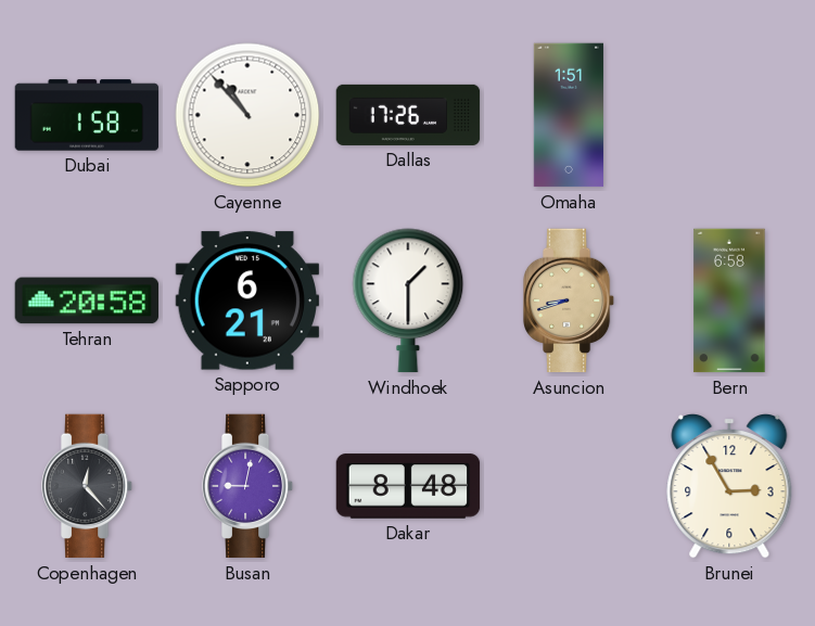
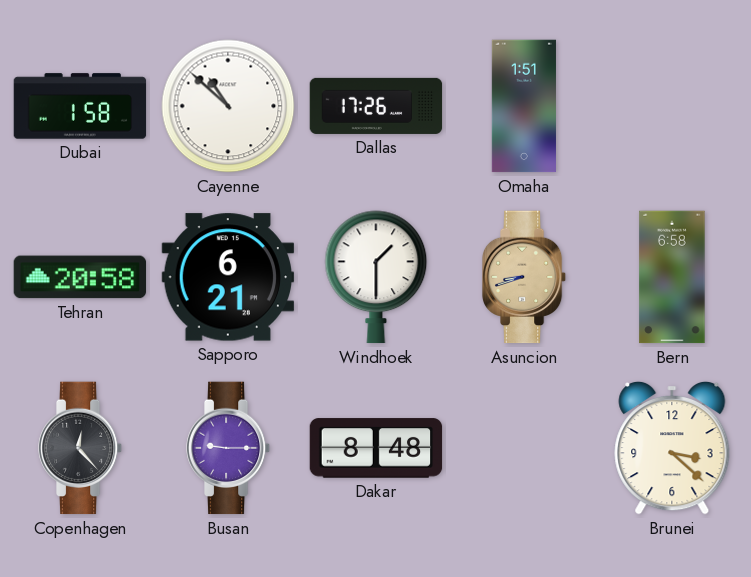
Cayenne: 10:53 -> 10:52 (228, 106)
Busan: 9:02 -> 9:15 (228, 448)
Brunei: 2:55 -> 3:22 (672, 448)
